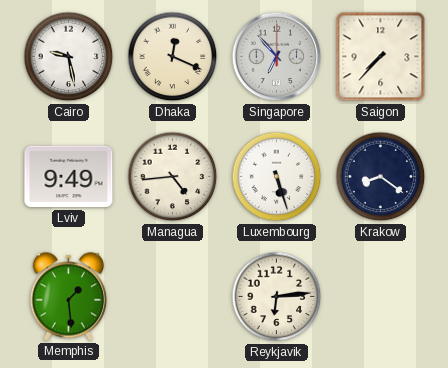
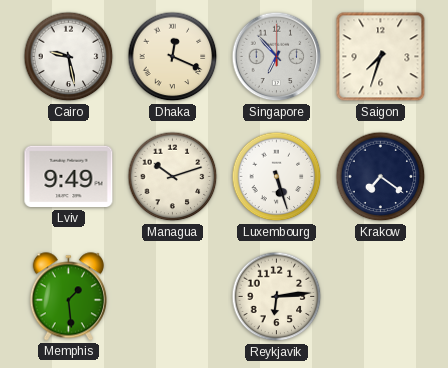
Saigon: 7:37 -> 7:33 (381, 57)
Managua: 4:44 -> 10:12 (173, 177)
Krakow: 8:21 -> 7:21 (381, 177)
